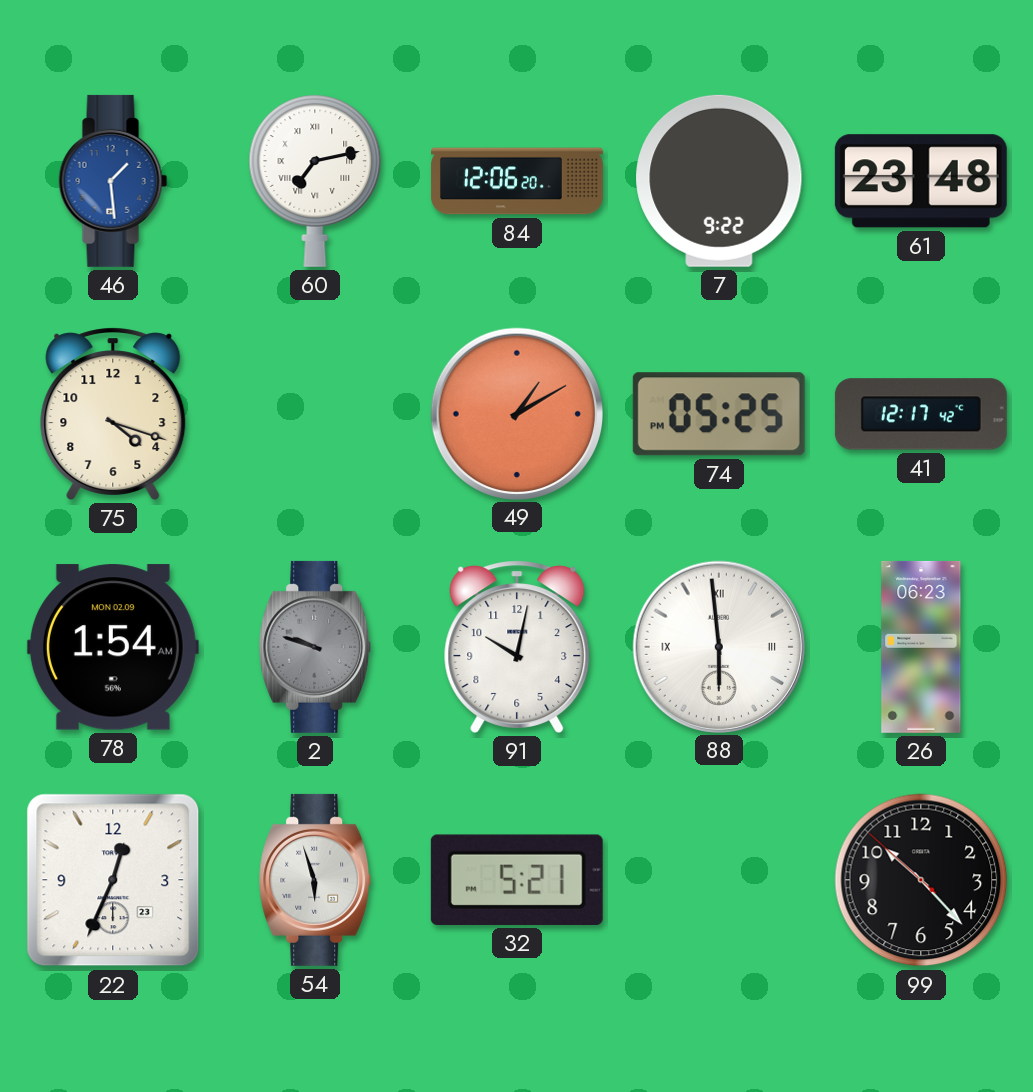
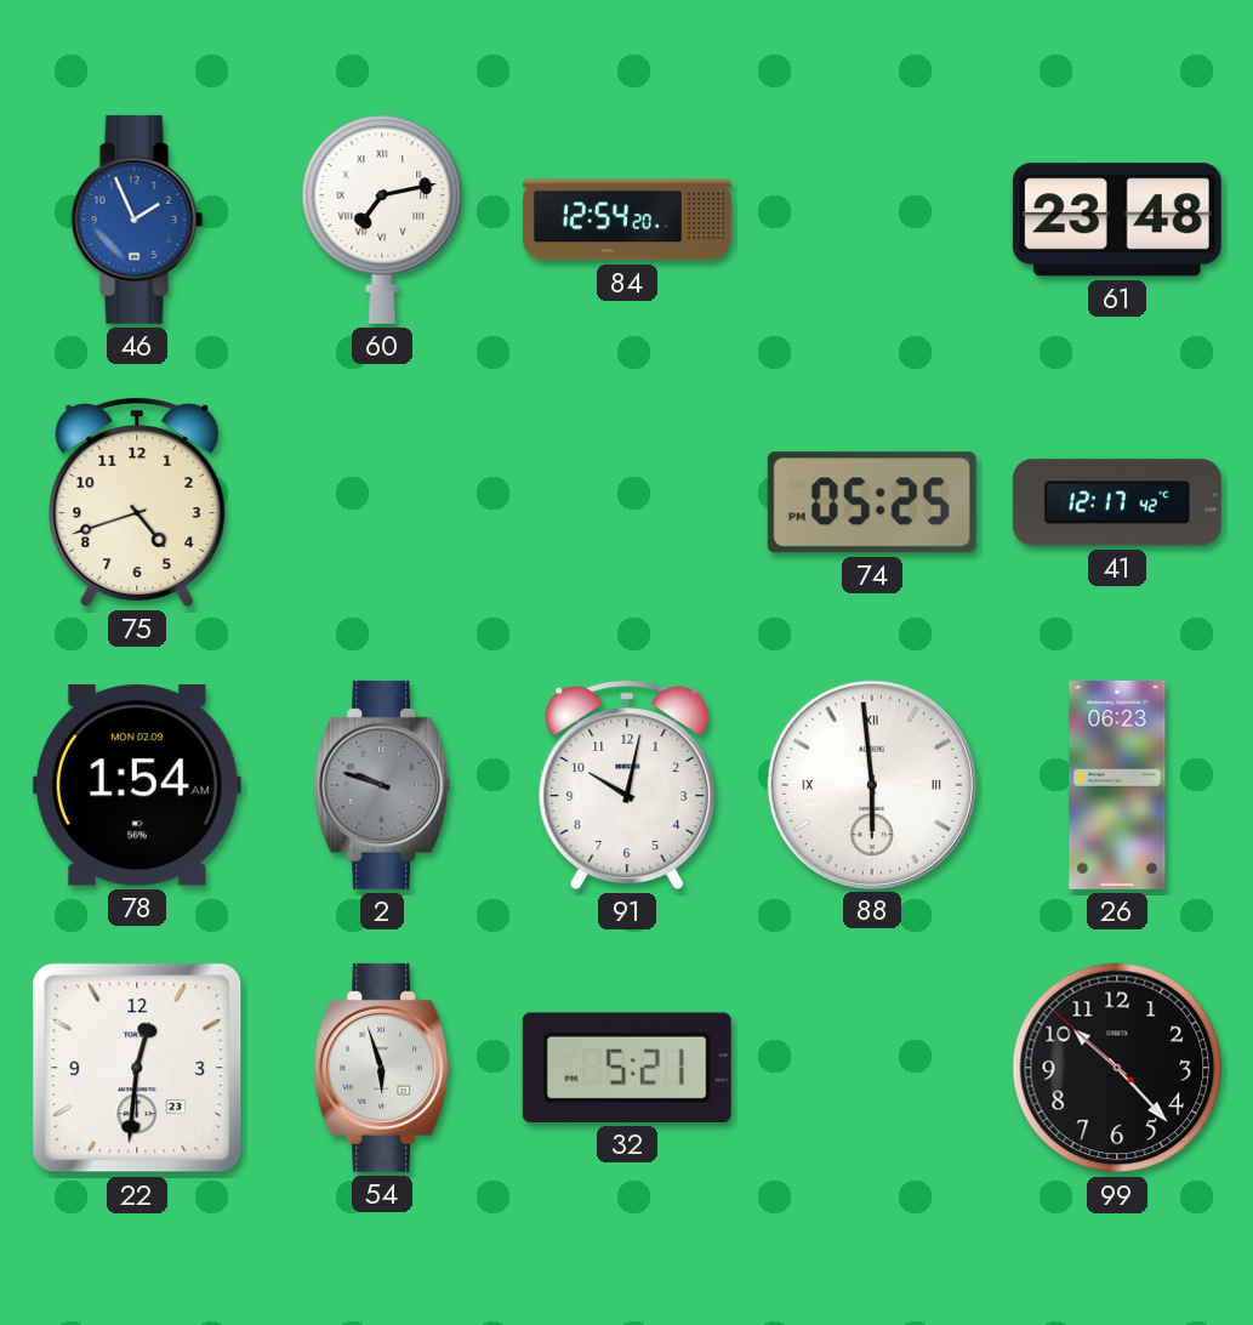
46: 1:29 -> 1:56 (137, 220)
84: 12:06 -> 12:54 (627, 220)
7: 9:22 -> none (719, 181)
75: 4:18 -> 4:42 (137, 502)
49: 1:10 -> none (516, 413)
22: 12:34 -> 12:31 (137, 1068)
